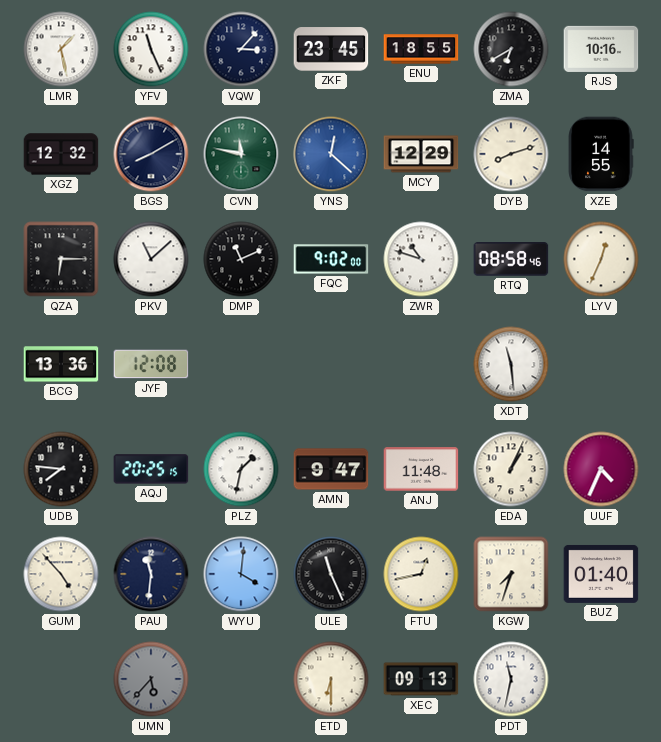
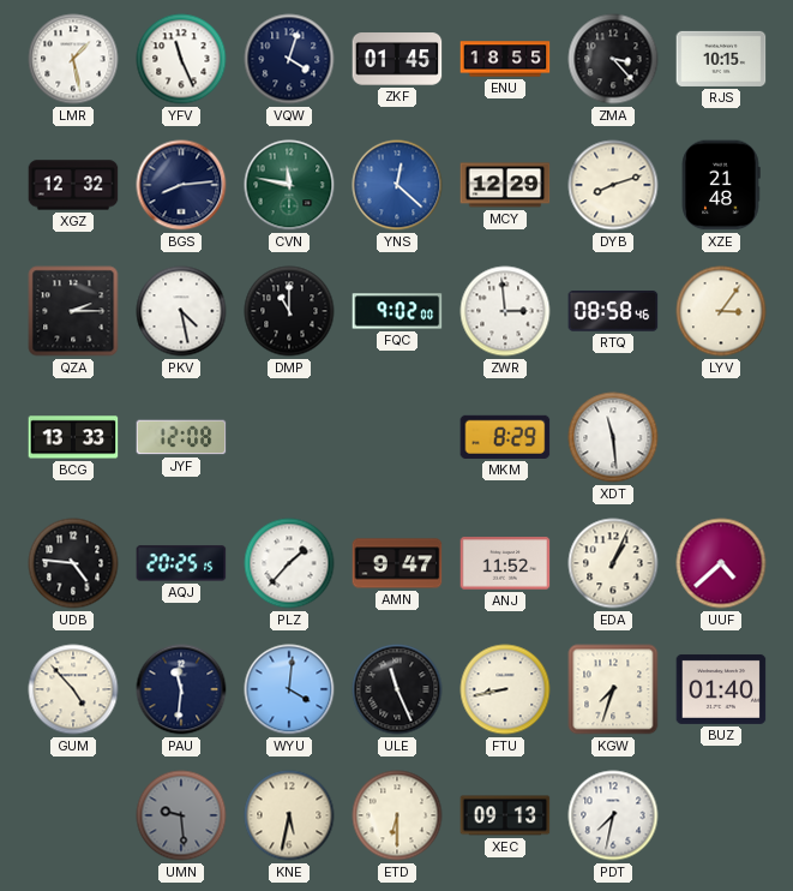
VQW: 3:07 -> 4:03 (289, 59)
ZKF: 23:45 -> 01:45 (397, 59)
ZMA: 6:40 -> 3:23 (613, 59)
RJS: 10:16 -> 10:15 (721, 59)
BGS: 8:10 -> 8:14 (181, 185)
XZE: 14:55 -> 21:48 (721, 185)
QZA: 6:15 -> 2:15 (73, 311)
PKV: 11:08 -> 4:28 (181, 311)
DMP: 11:11 -> 11:00 (289, 311)
ZWR: 10:48 -> 2:59 (505, 311)
LYV: 12:34 -> 3:06 (721, 311)
BCG: 13:36 -> 13:33 (73, 437)
MKM: none -> 8:29 (505, 437)
UDB: 7:46 -> 4:46 (73, 563)
PLZ: 1:32 -> 1:37 (289, 563)
ANJ: 11:48 -> 11:52 (505, 563)
UUF: 4:34 -> 4:38 (721, 563)
FTU: 12:43 -> 8:43 (505, 689)
UMN: 5:37 -> 9:29 (181, 815)
KNE: none -> 5:32 (289, 815)
PDT: 11:32 -> 7:32 (613, 815)
